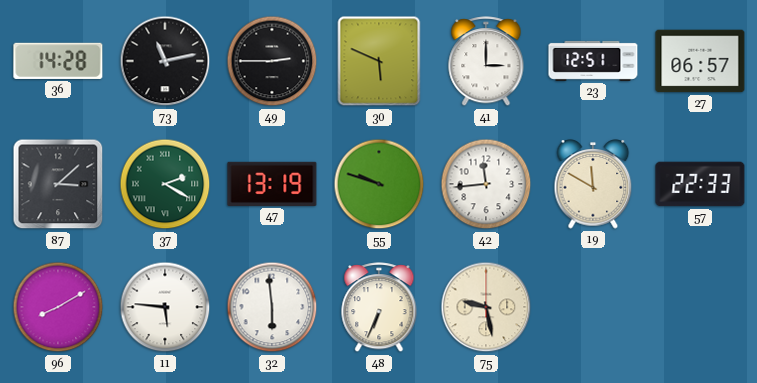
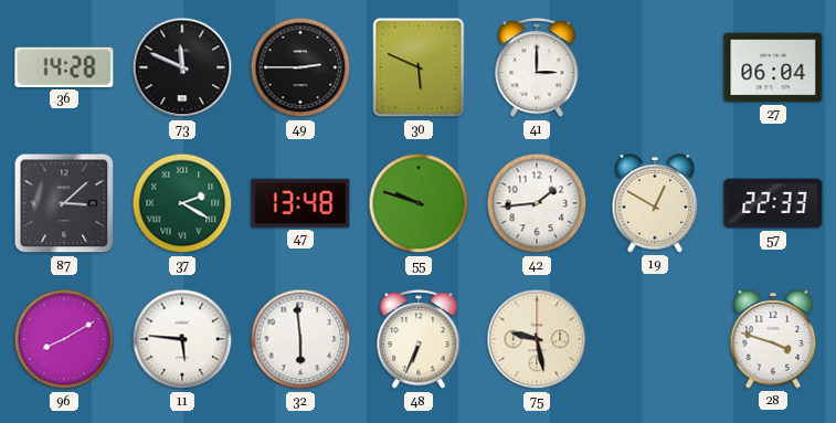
73: 11:13 -> 11:49 (182, 67)
23: 12:51 -> none (593, 61)
27: 06:57 -> 06:04 (773, 67)
47: 13:19 -> 13:48 (300, 203)
42: 11:44 -> 1:44 (537, 203)
19: 11:50 -> 12:50 (655, 203)
28: none -> 3:48 (773, 339)
